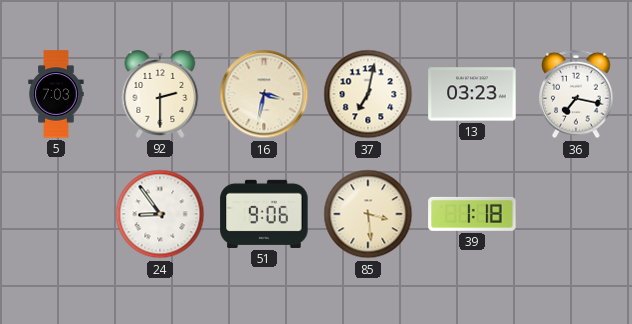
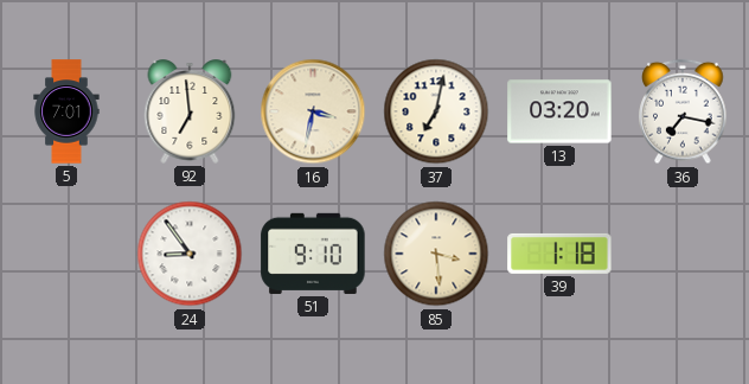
5: 7:03 -> 7:01 (66, 111)
92: 2:30 -> 6:59 (190, 111)
13: 03:23 -> 03:20 (559, 111)
51: 9:06 -> 9:10 (313, 254)
